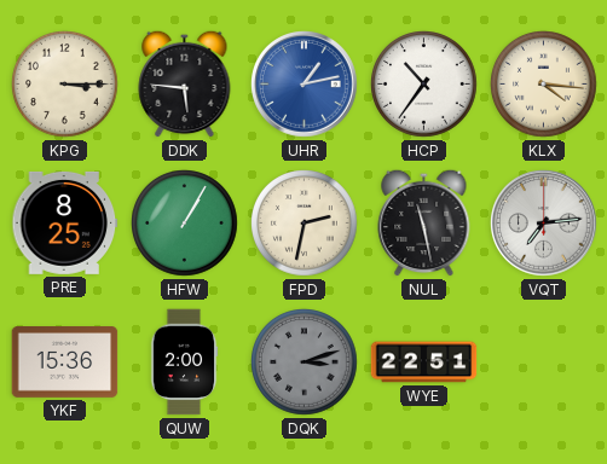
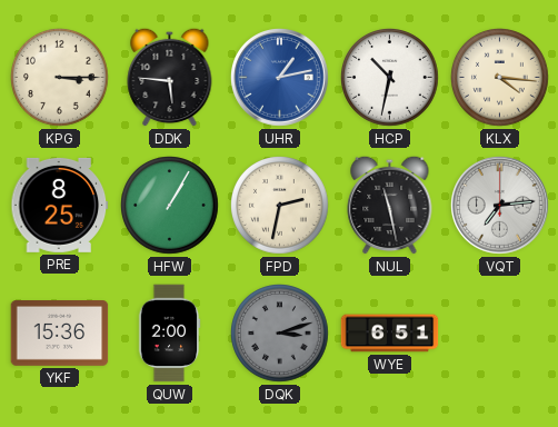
HCP: 10:36 -> 10:32 (390, 78)
WYE: 22:51 -> 6:51 (390, 334)
